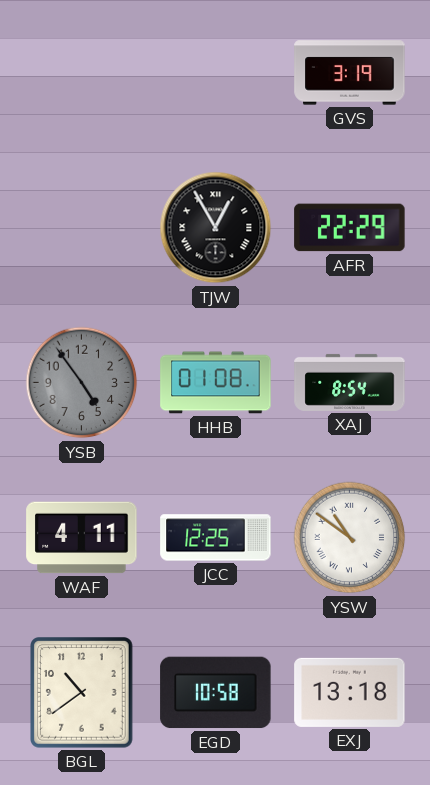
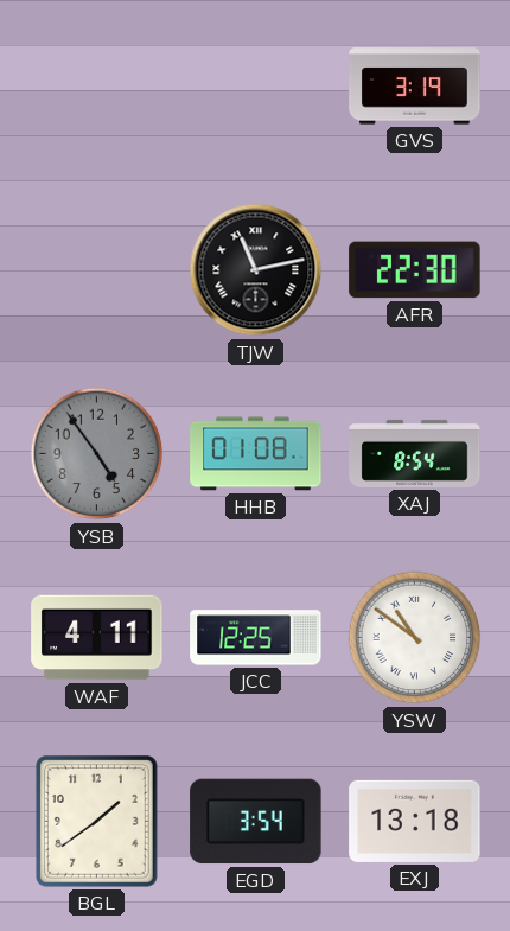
TJW: 12:55 -> 11:13 (256, 270)
AFR: 22:29 -> 22:30 (415, 270)
BGL: 10:39 -> 1:39 (97, 822)
EGD: 10:58 -> 3:54 (256, 822)
